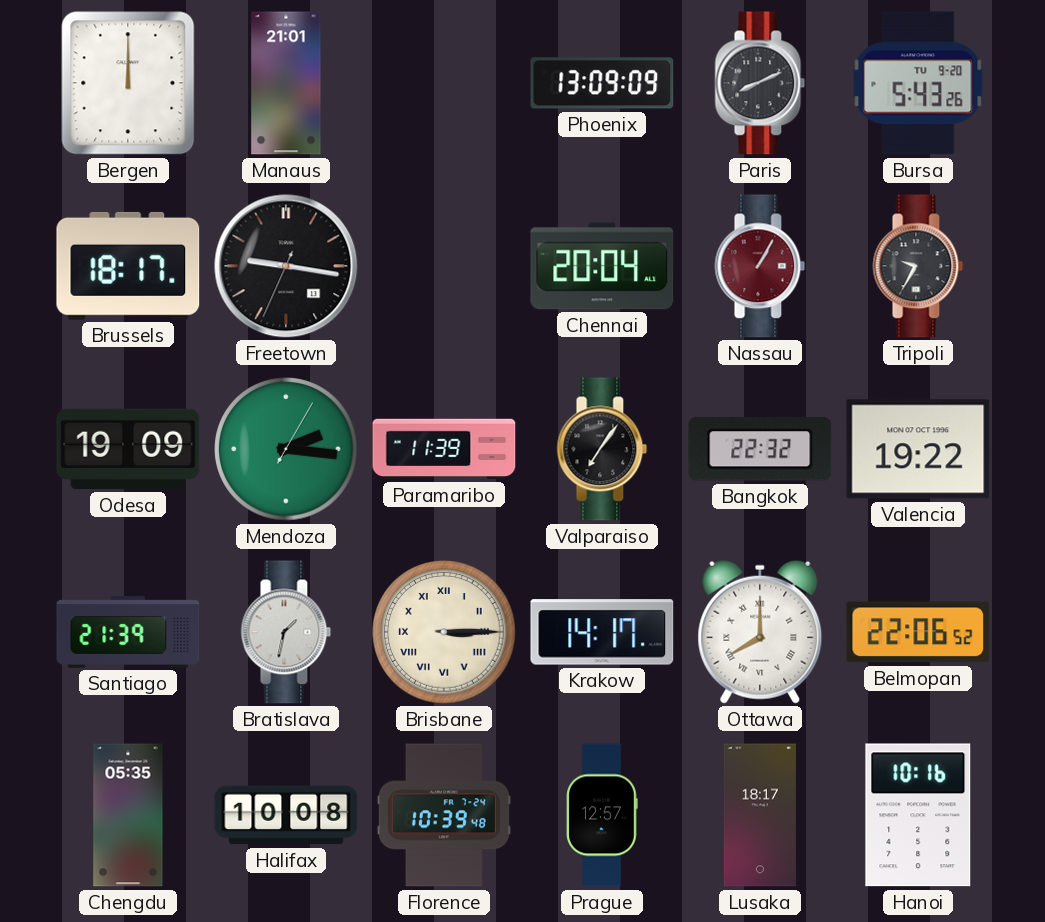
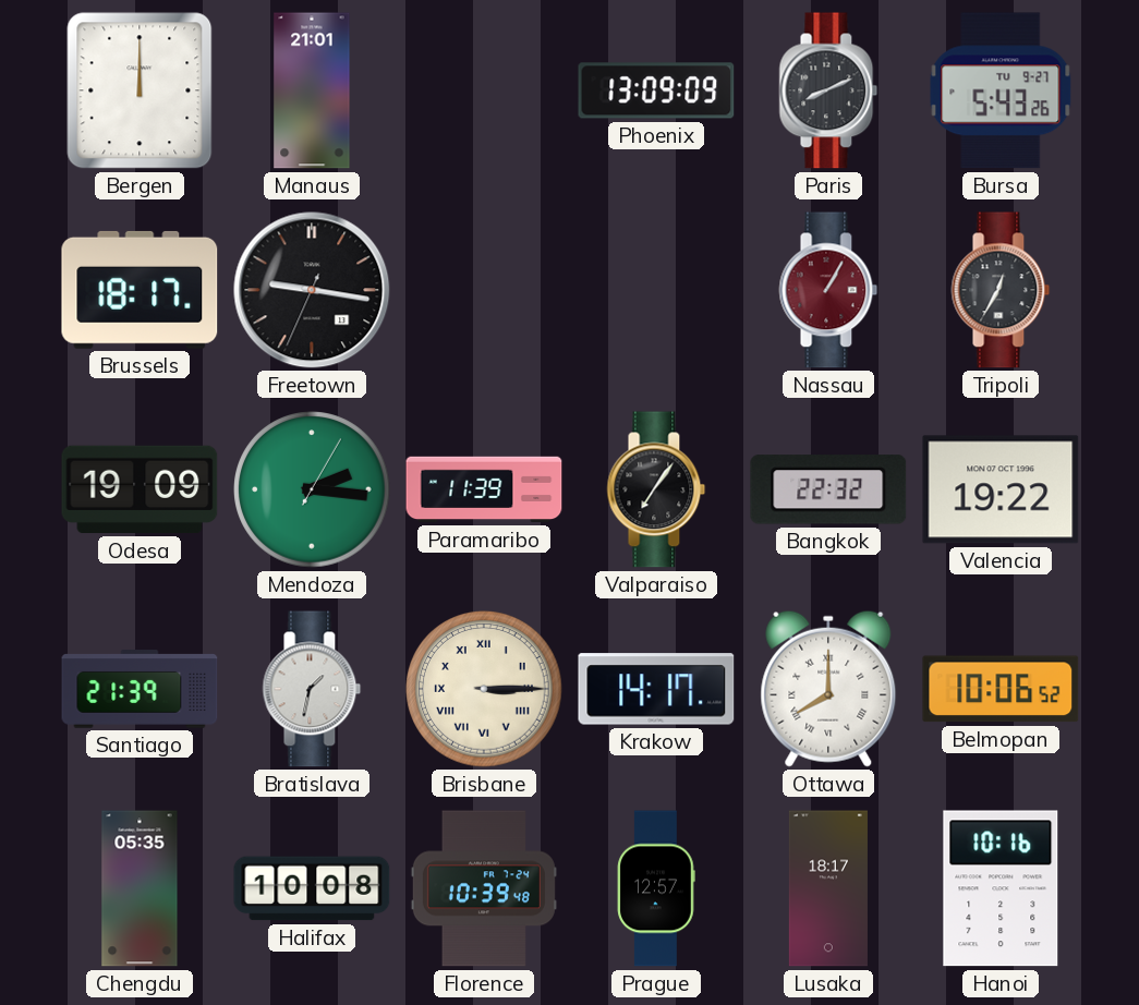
Bursa date: TU 9-20 -> TU 9-27 (1001, 90)
Chennai: 20:04 -> none (602, 266)
Tripoli: 9:35 -> 12:35 (1001, 290)
Belmopan: 22:06 -> 10:06 (1001, 689)
